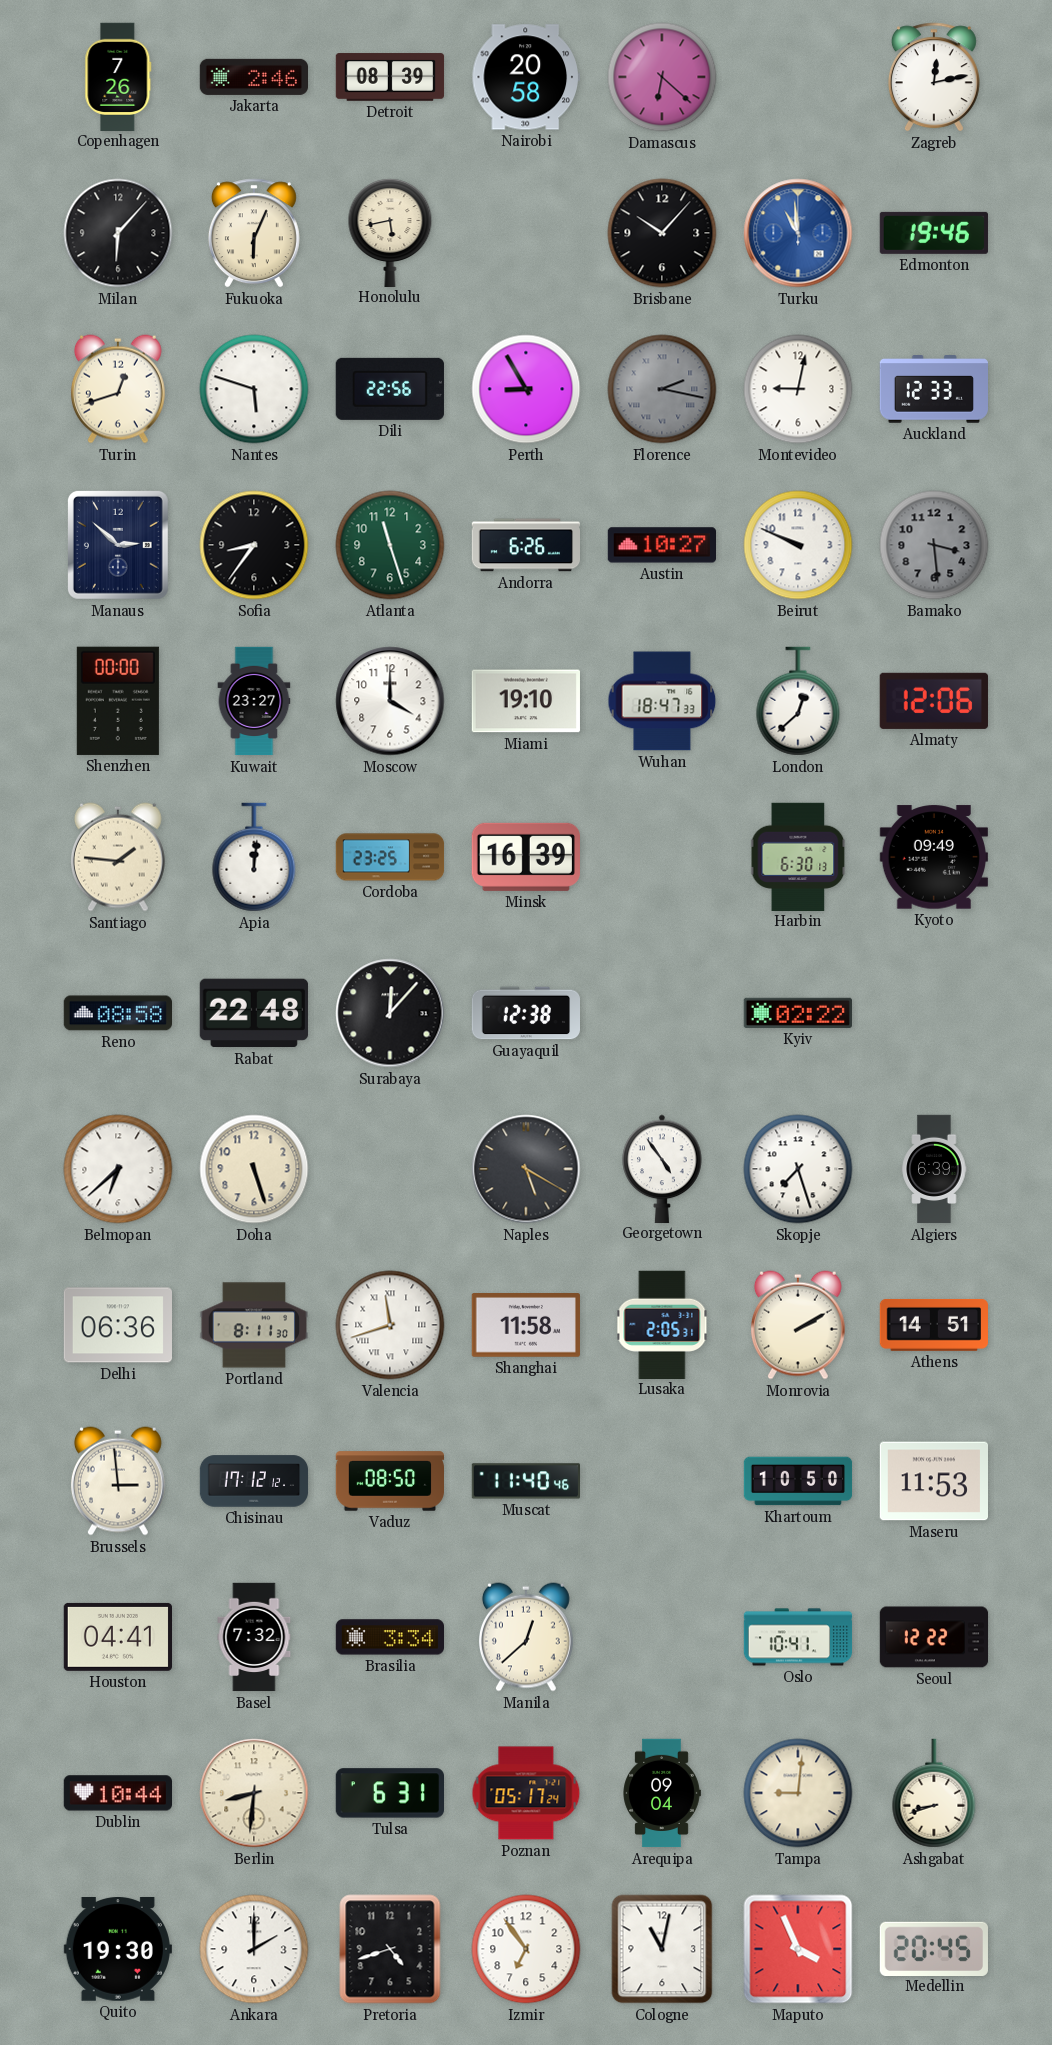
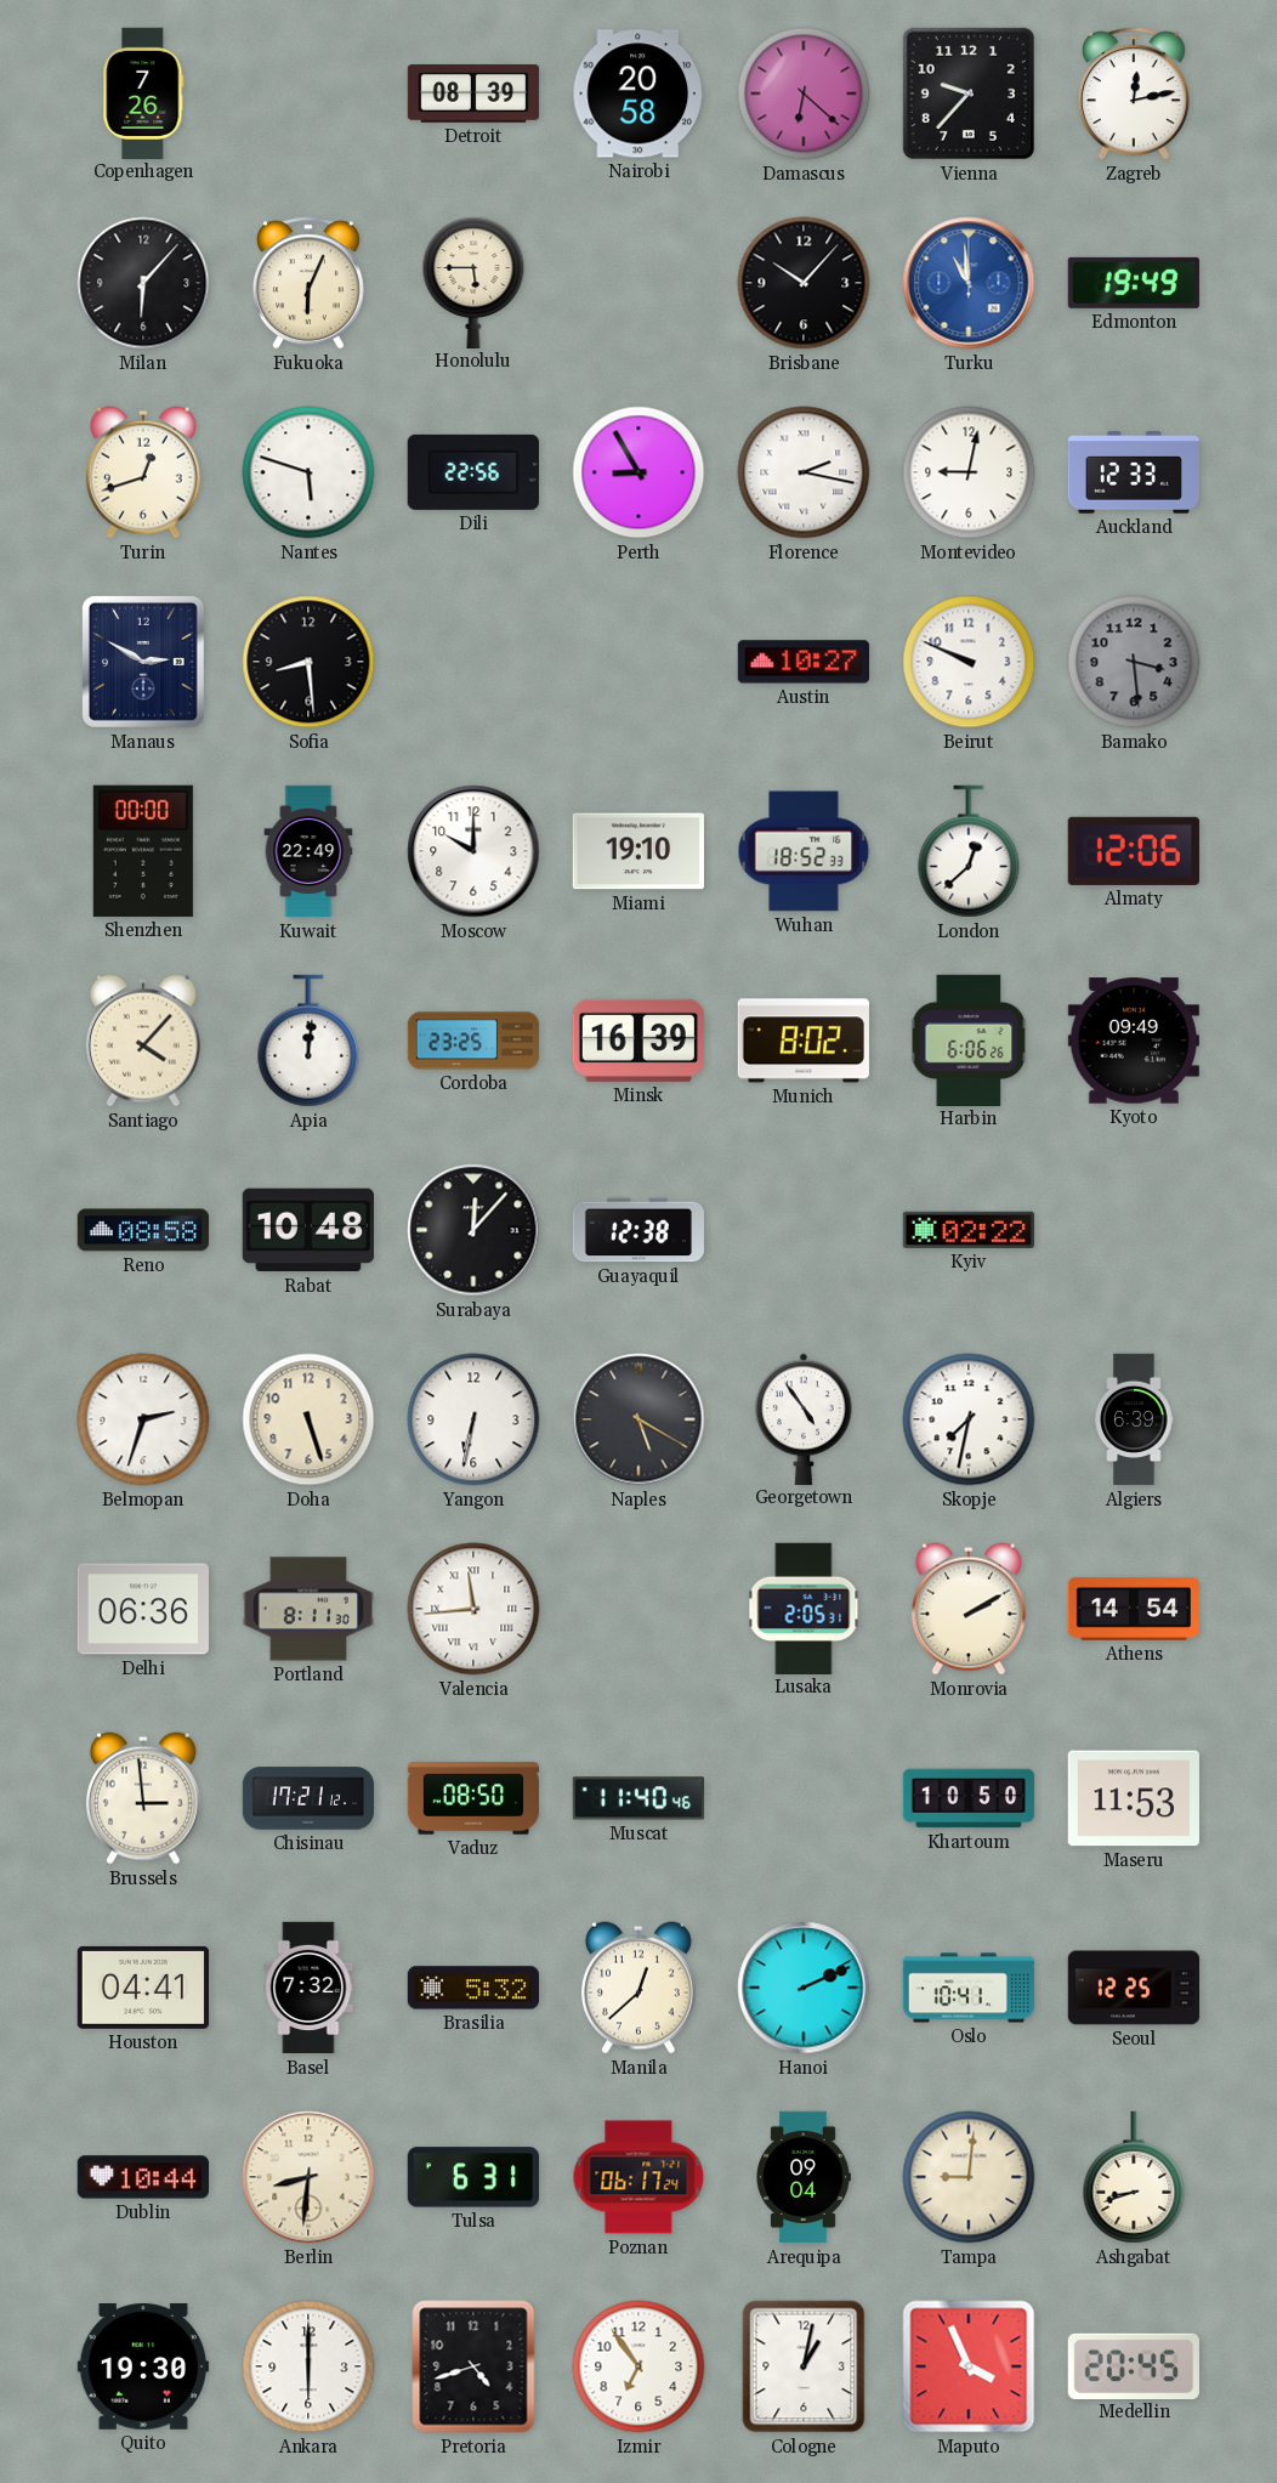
Jakarta: 2:46 -> none (253, 77)
Vienna: none -> 9:37 (969, 93)
Honolulu: 5:43 -> 5:45 (473, 282)
Edmonton: 19:46 -> 19:49 (1134, 283)
Florence dial: grey -> white (804, 472)
Manaus: 2:52 -> 2:50 (143, 662)
Sofia: 8:36 -> 8:29 (308, 662)
Atlanta: 11:27 -> none (390, 545)
Andorra: 6:26 -> none (525, 545)
Kuwait: 23:27 -> 22:49 (308, 851)
Moscow: 4:00 -> 10:00 (473, 851)
Wuhan: 18:47 -> 18:52 (804, 851)
Santiago: 1:46 -> 4:07 (143, 1041)
Munich: none -> 8:02 (804, 1041)
Harbin: 6:30 -> 6:06 (969, 1039)
Rabat: 22:48 -> 10:48 (308, 1230)
Belmopan: 6:38 -> 2:33 (143, 1419)
Yangon: none -> 6:32 (473, 1419)
Skopje: 7:27 -> 7:32 (969, 1419)
Valencia: 11:42 -> 11:44 (473, 1609)
Shanghai: 11:58 -> none (526, 1326)
Athens: 14:51 -> 14:54 (1133, 1609)
Chisinau: 17:12 -> 17:21 (308, 1798)
Brasilia: 3:34 -> 5:32 (472, 1988)
Hanoi: none -> 2:11 (804, 1988)
Seoul: 12:22 -> 12:25 (1134, 1988)
Poznan: 05:17 -> 06:17 (638, 2177)
Ankara: 2:00 -> 6:00 (308, 2366)
Cologne: 11:02 -> 1:02 (804, 2366)
